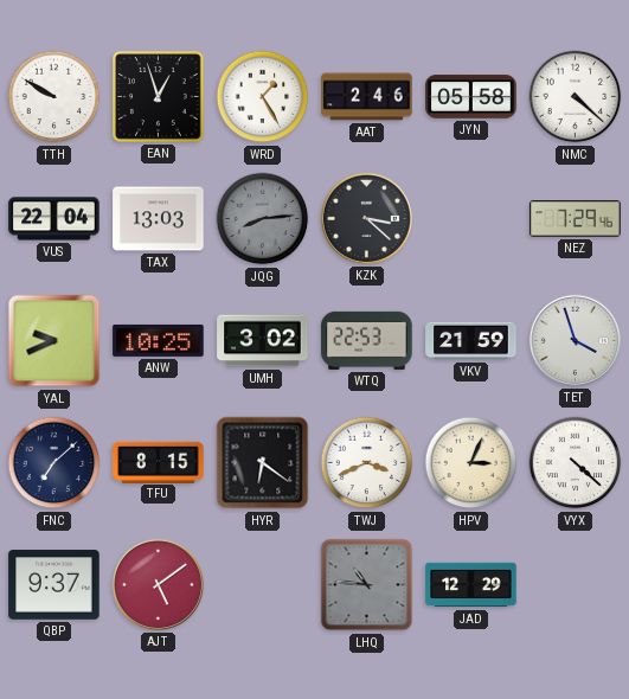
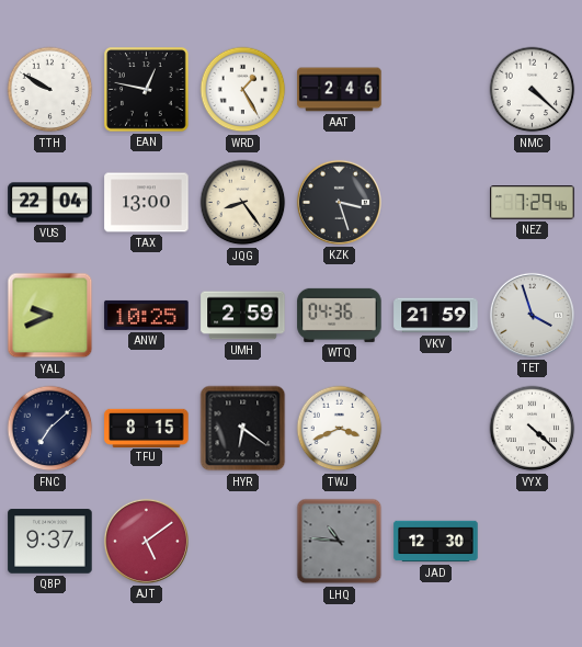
EAN: 12:57 -> 12:47 (147, 90)
JYN: 05:58 -> none (471, 97)
TAX: 13:03 -> 13:00 (147, 203)
JQG: 8:14 -> 8:24 (243, 203)
JQG dial: grey -> cream (243, 203)
KZK: 3:22 -> 3:27 (339, 202)
UMH: 3:02 -> 2:59 (243, 316)
WTQ: 22:53 -> 04:36 (340, 315)
HPV: 3:04 -> none (471, 463)
JAD: 12:29 -> 12:30 (436, 542)
